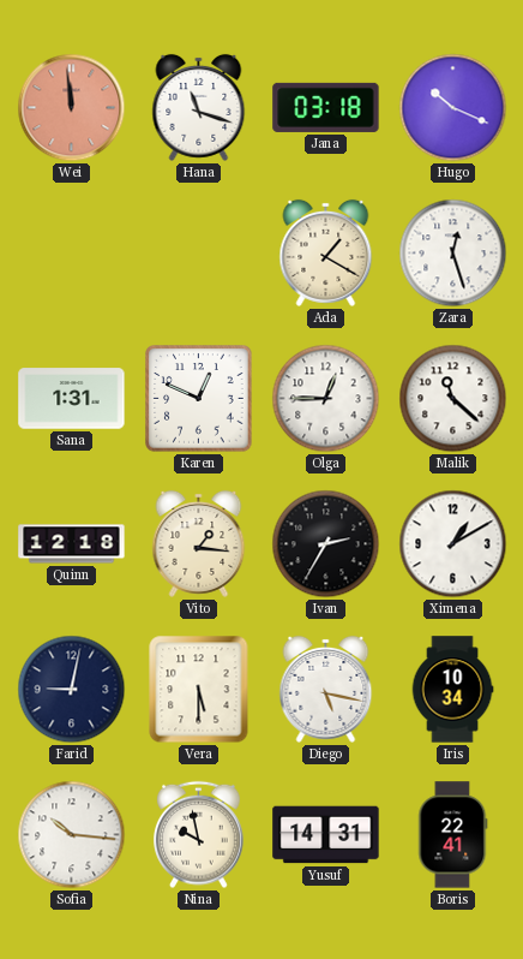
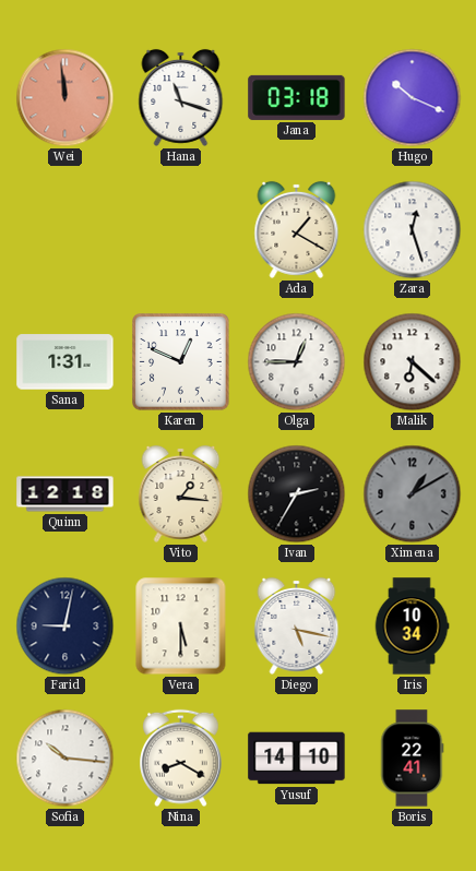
Malik: 11:22 -> 6:22 (413, 362)
Ximena dial: white -> grey (413, 494)
Nina: 9:58 -> 8:20 (181, 759)
Yusuf: 14:31 -> 14:10 (297, 759)
